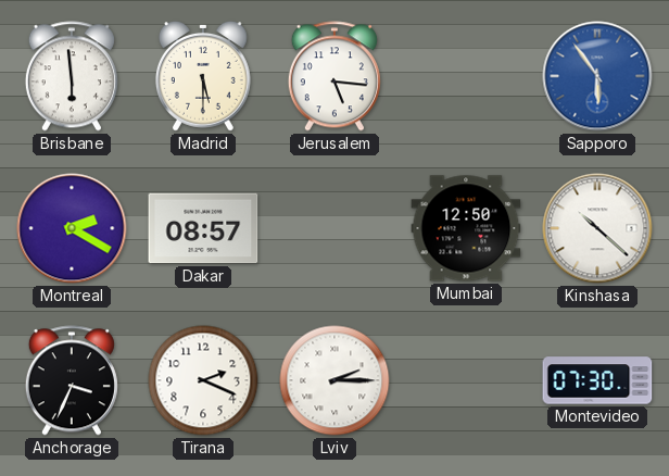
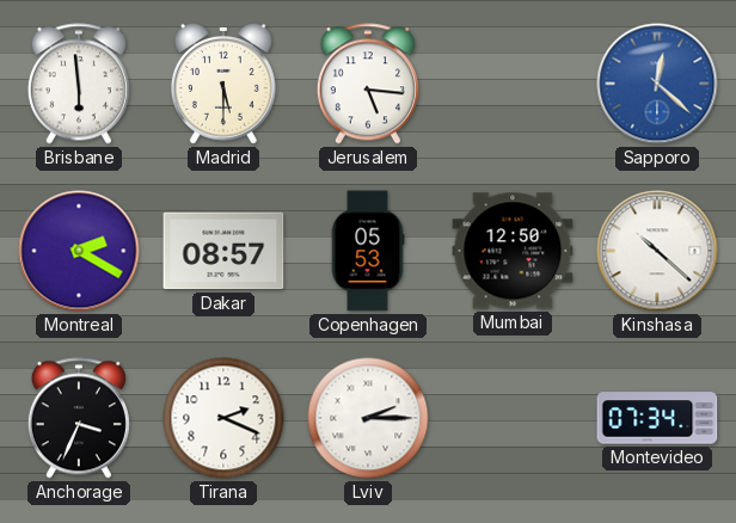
Sapporo: 5:54 -> 12:22 (657, 84)
Copenhagen: none -> 05:53 (368, 251)
Montevideo: 07:30 -> 07:34 (657, 418)
